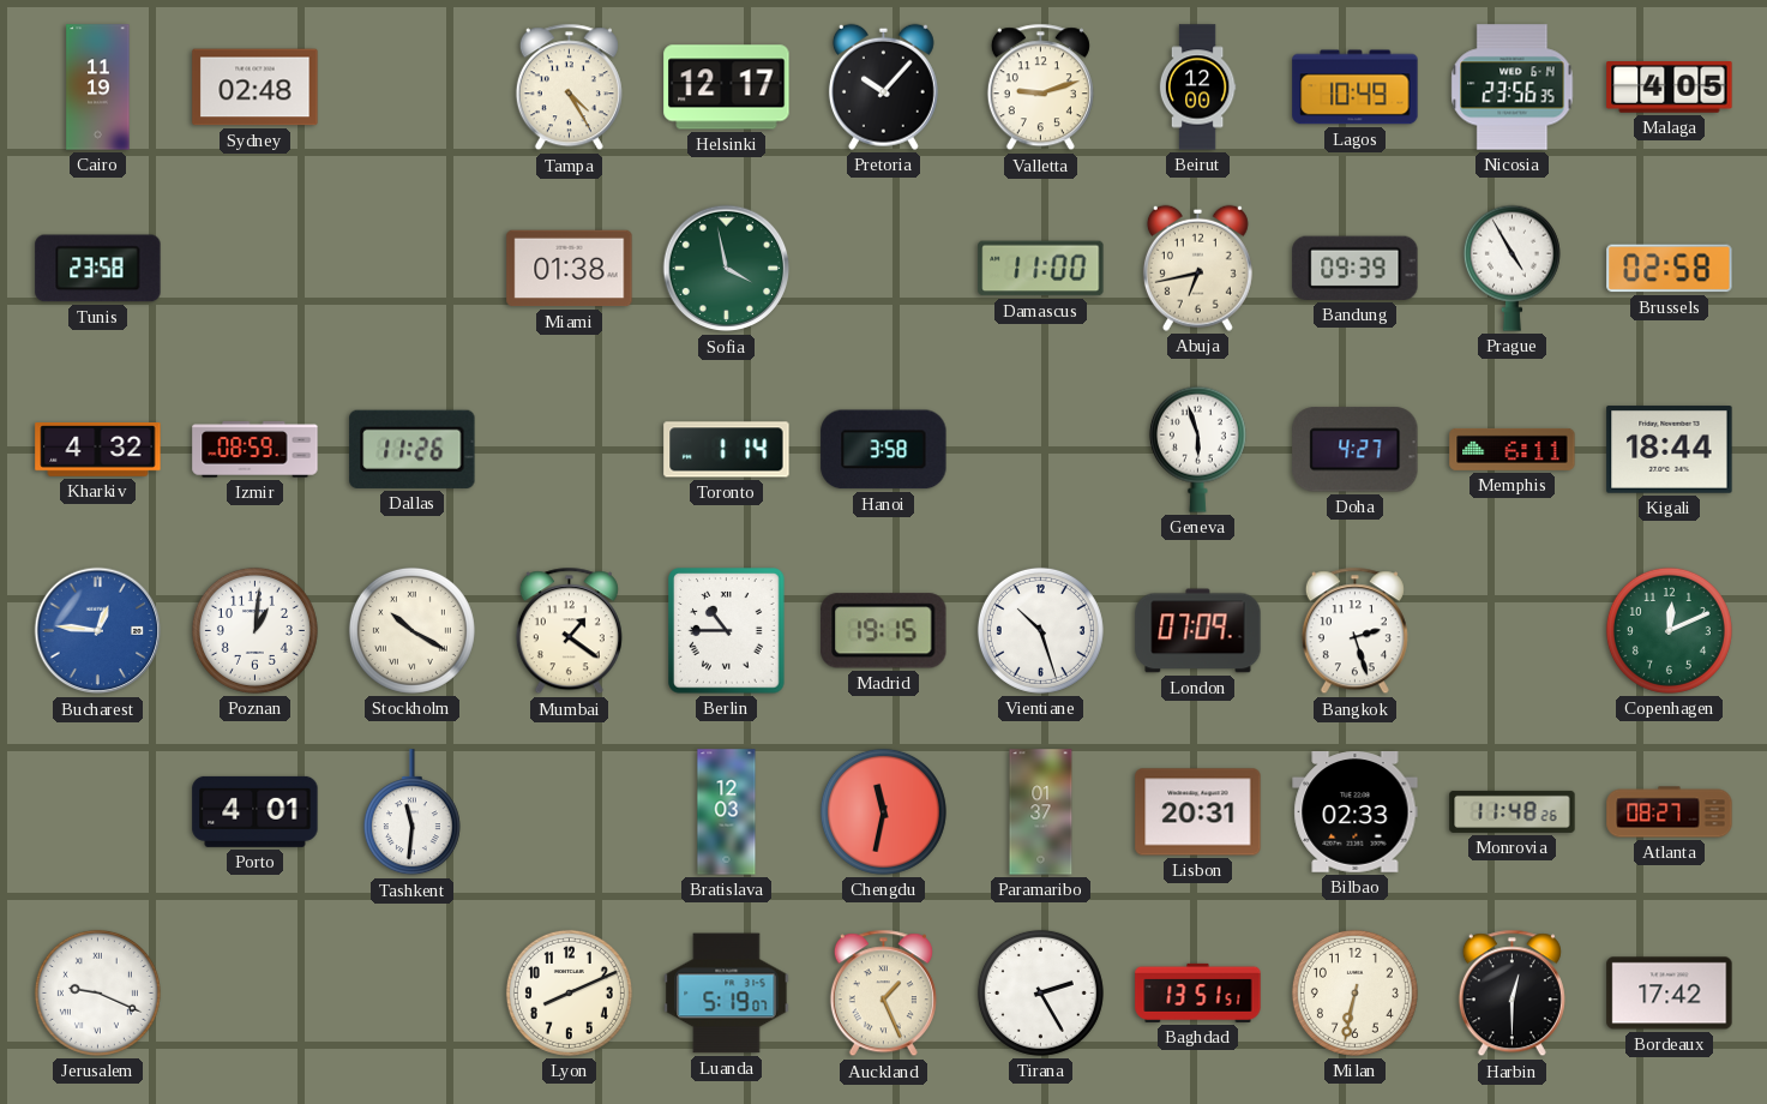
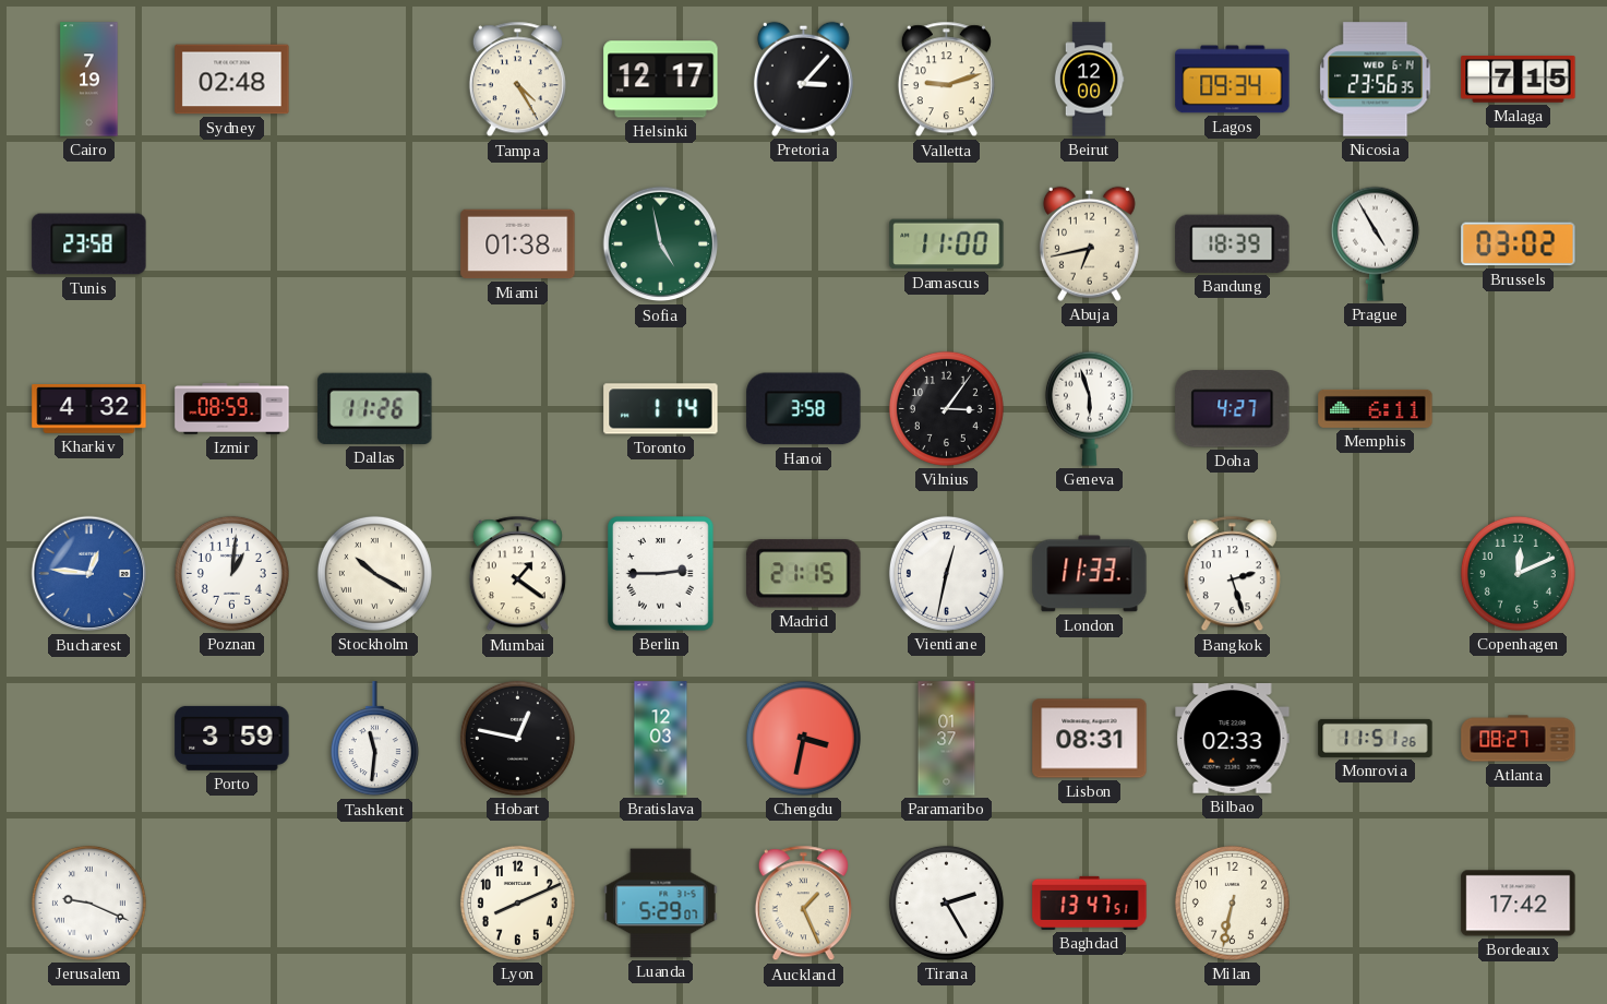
Cairo: 11:19 -> 7:19 (89, 80)
Pretoria: 10:07 -> 3:07 (803, 79)
Lagos: 10:49 -> 09:34 (1233, 80)
Malaga: 4:05 -> 7:15 (1519, 80)
Sofia: 3:58 -> 4:58 (661, 244)
Bandung: 09:39 -> 18:39 (1233, 243)
Brussels: 02:58 -> 03:02 (1519, 244)
Vilnius: none -> 3:06 (946, 408)
Kigali: 18:44 -> none (1670, 450)
Berlin: 10:45 -> 2:45 (661, 574)
Madrid: 19:15 -> 21:15 (804, 574)
Vientiane: 10:27 -> 12:32 (946, 573)
London: 07:09 -> 11:33 (1090, 574)
Porto: 4:01 -> 3:59 (232, 738)
Hobart: none -> 12:47 (517, 738)
Chengdu: 11:32 -> 3:32 (803, 738)
Lisbon: 20:31 -> 08:31 (1090, 739)
Monrovia: 11:48 -> 11:51 (1376, 738)
Luanda: 5:19 -> 5:29 (661, 904)
Baghdad: 13:51 -> 13:47 (1090, 903)
Harbin: 12:30 -> none (1511, 994)
